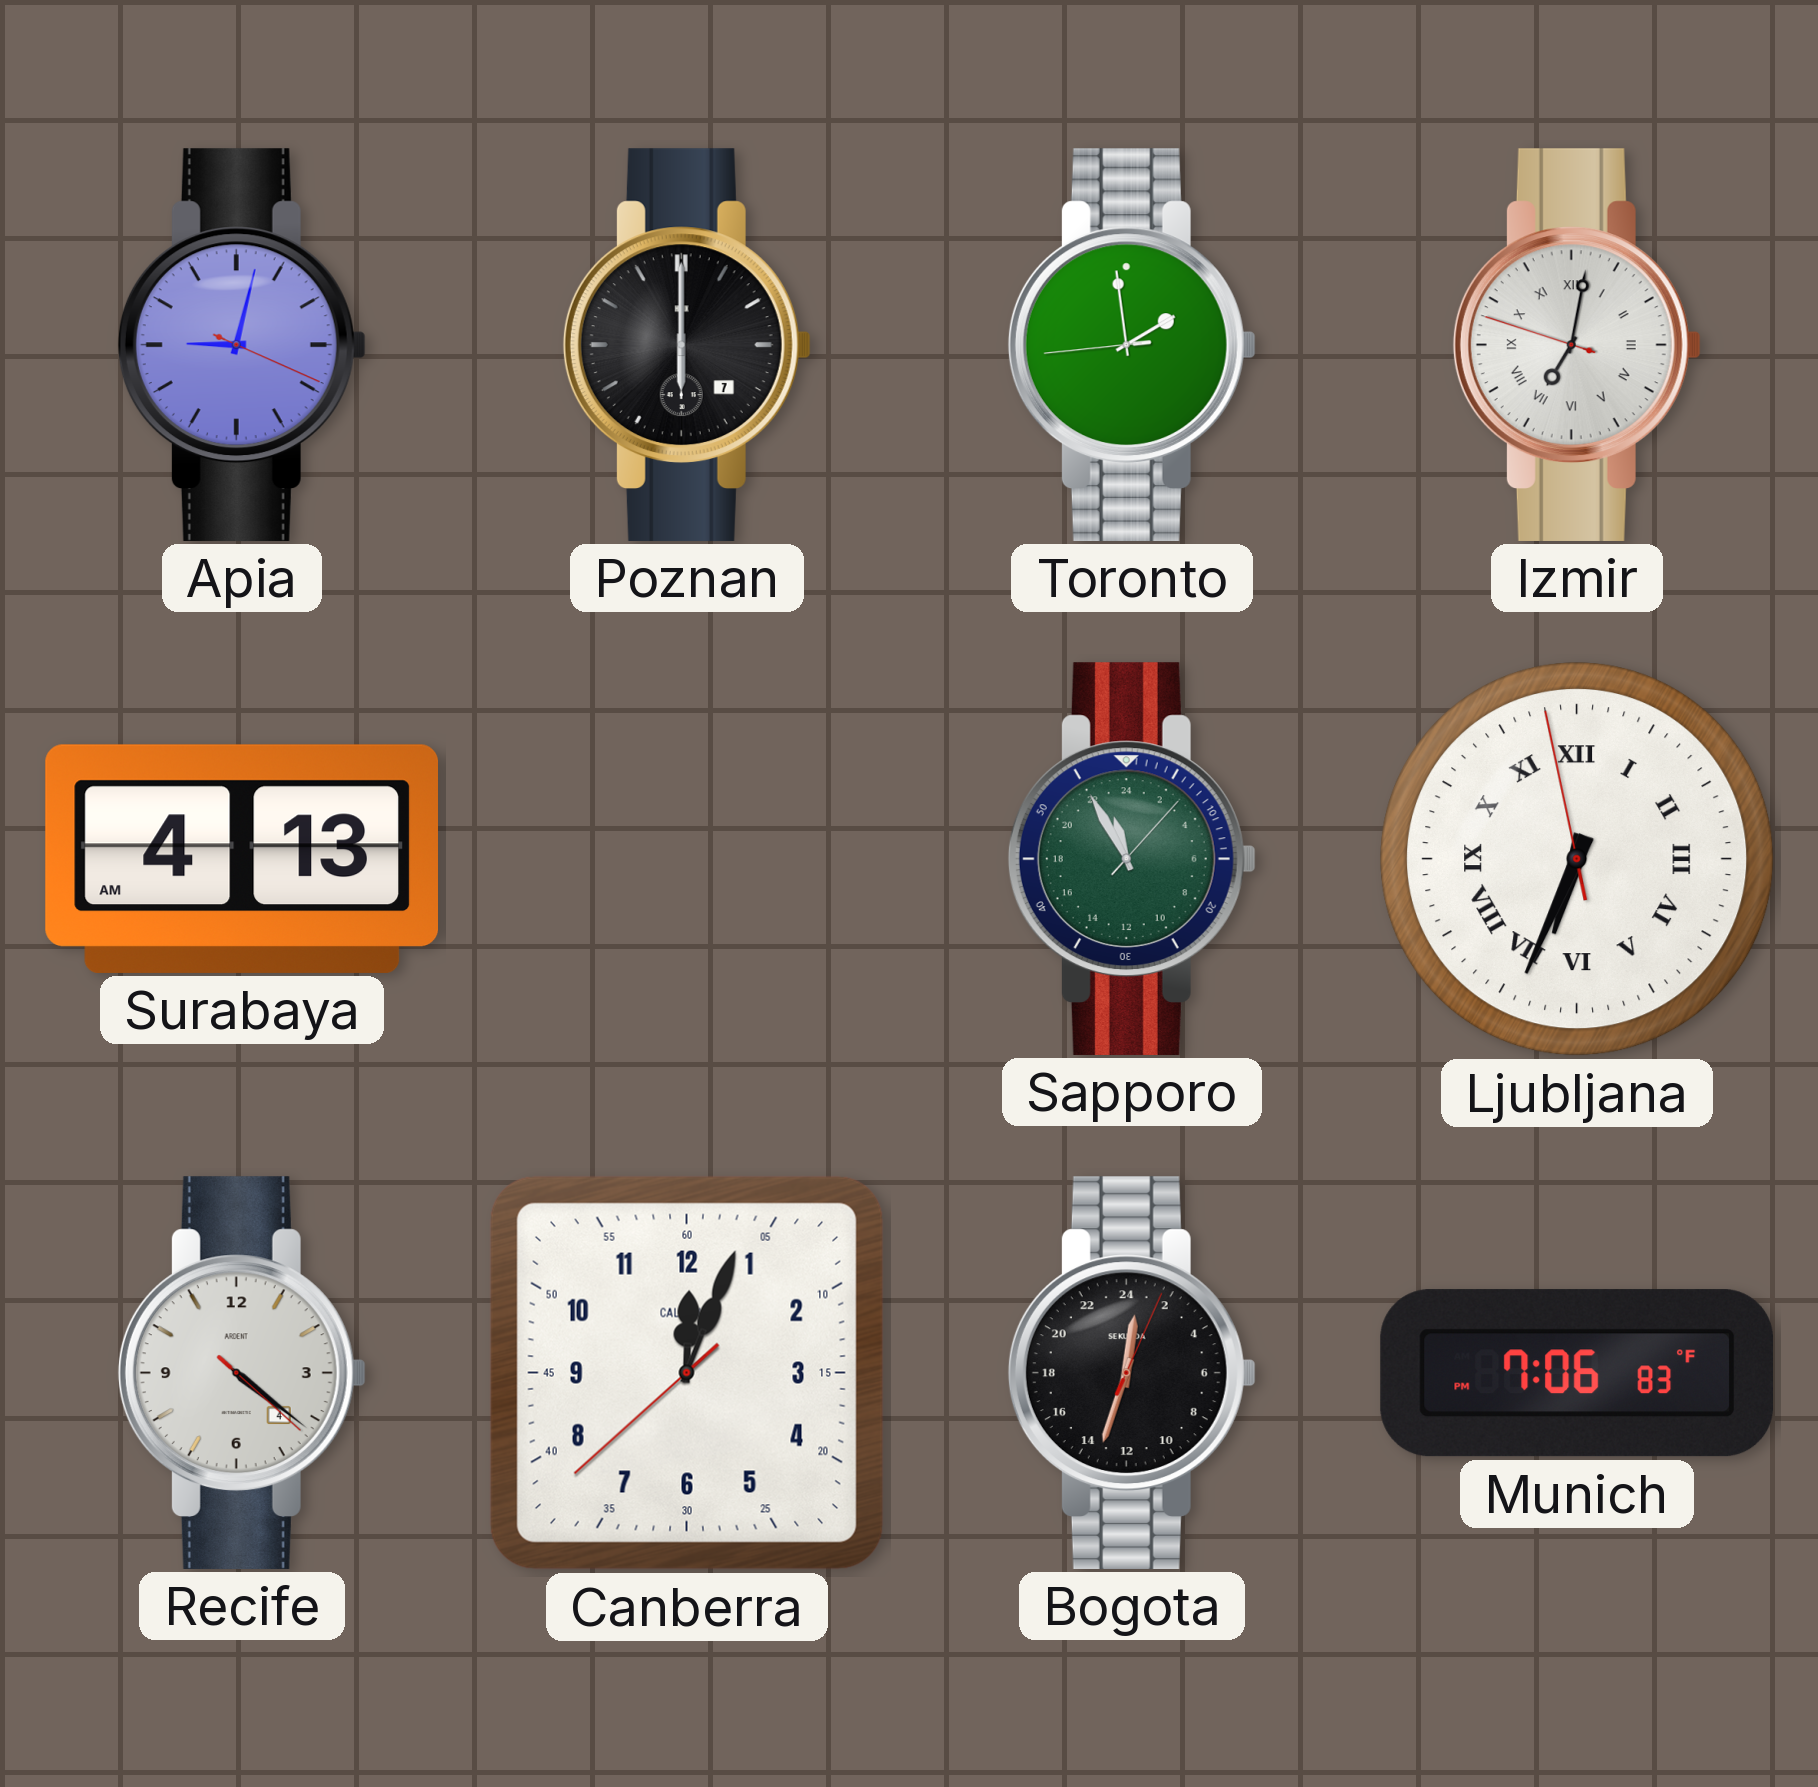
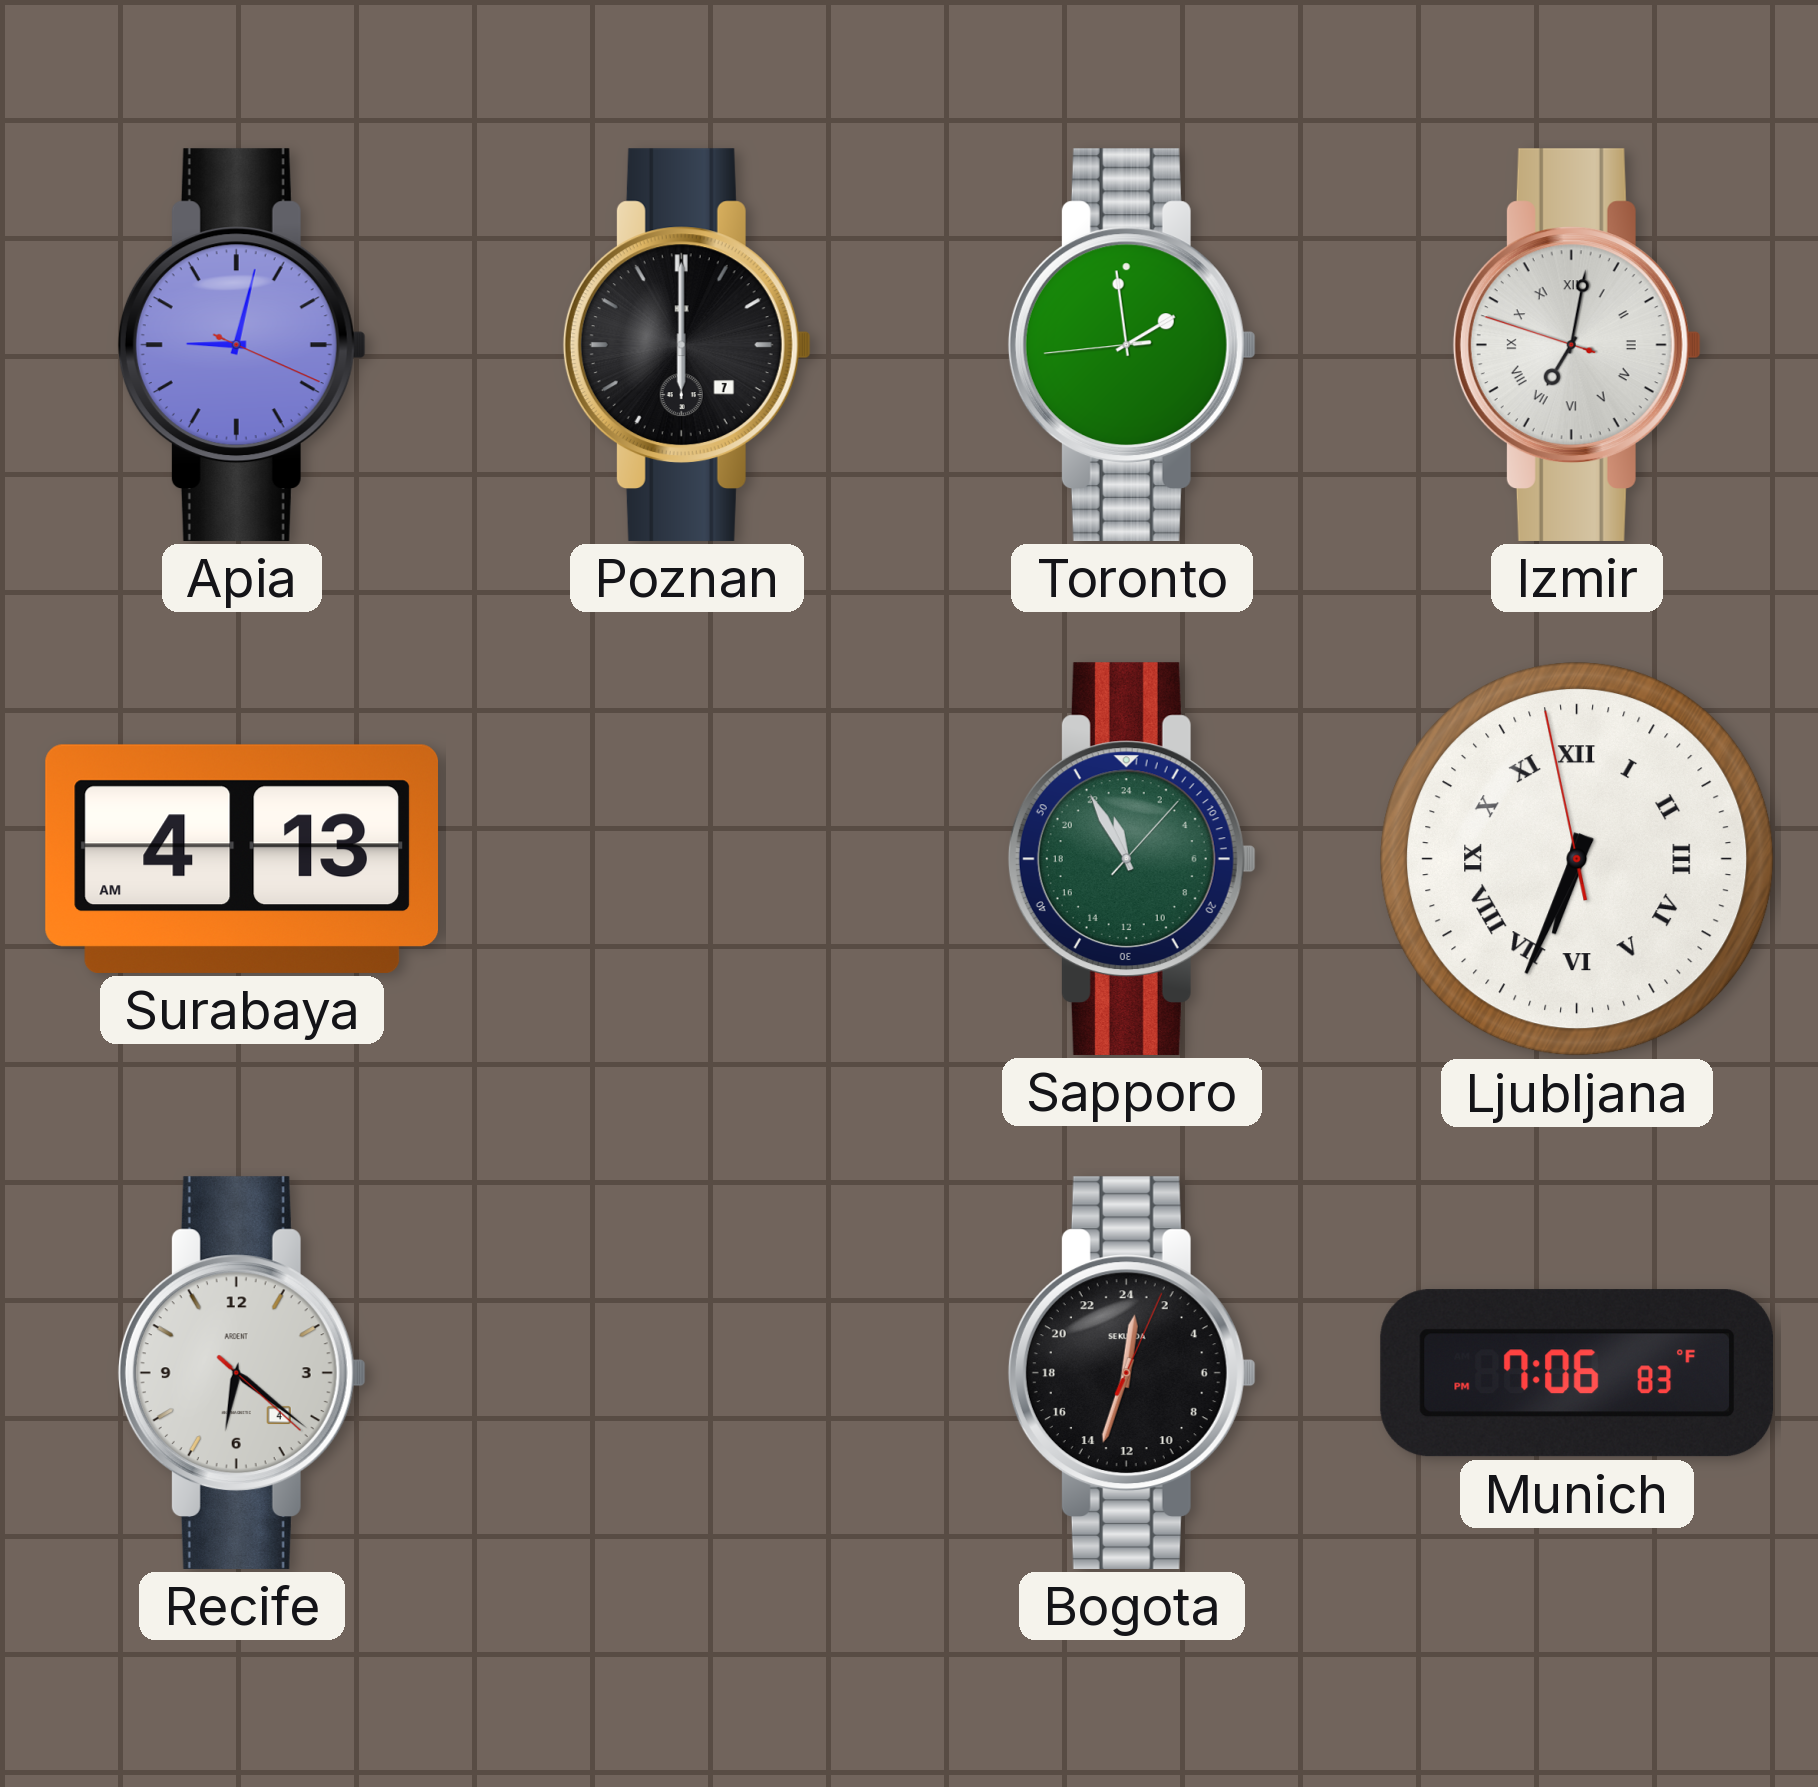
Recife: 4:21 -> 6:21 (242, 1373)
Canberra: 12:03 -> none (687, 1373)
